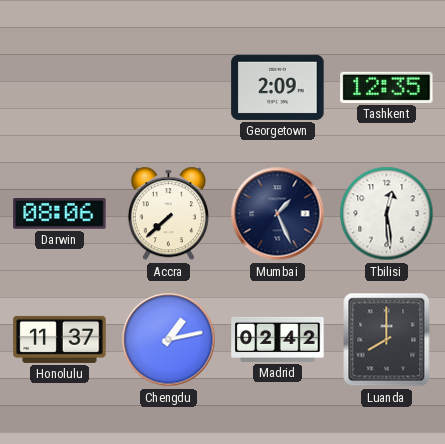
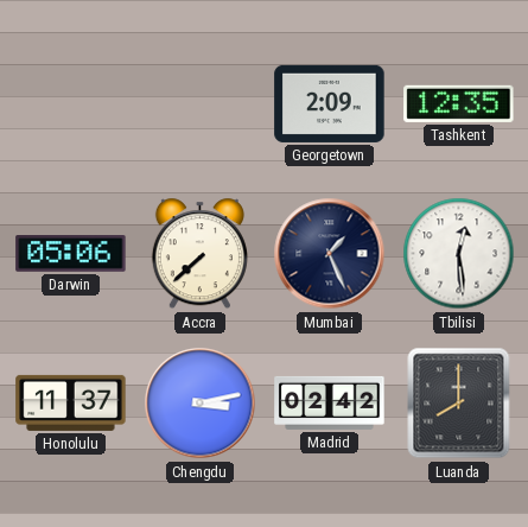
Darwin: 08:06 -> 05:06 (71, 254)
Chengdu: 1:13 -> 3:13 (201, 404)
